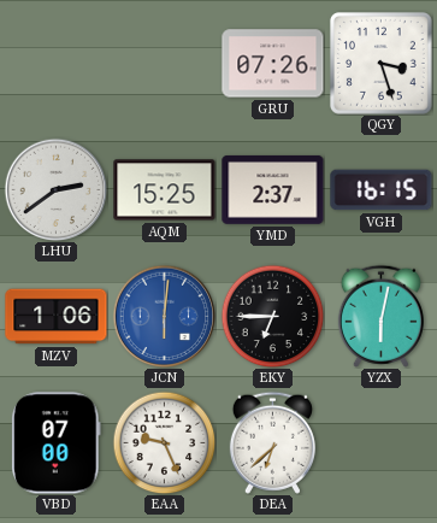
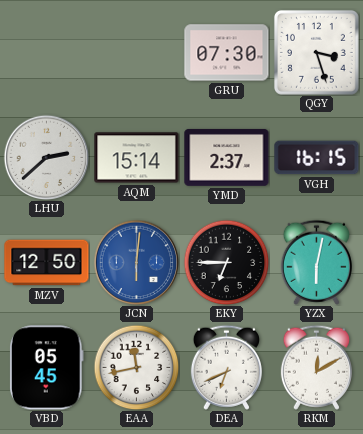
GRU: 07:26 -> 07:30 (227, 53)
LHU: 2:39 -> 2:38 (46, 157)
AQM: 15:25 -> 15:14 (137, 158)
MZV: 1:06 -> 12:50 (47, 263)
VBD: 07:00 -> 05:45 (47, 368)
EAA: 9:26 -> 11:43 (136, 367)
DEA: 6:38 -> 6:41 (226, 367)
RKM: none -> 12:10 (316, 367)
